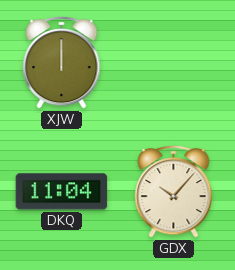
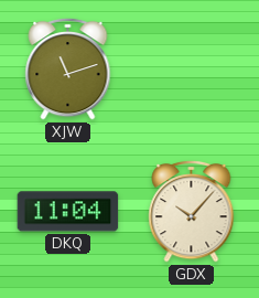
XJW: 12:00 -> 11:12 (68, 68)
